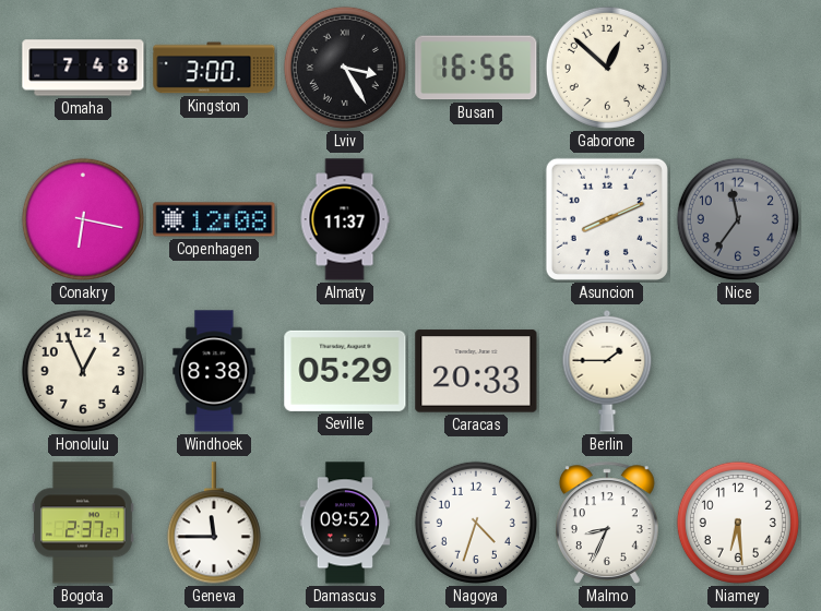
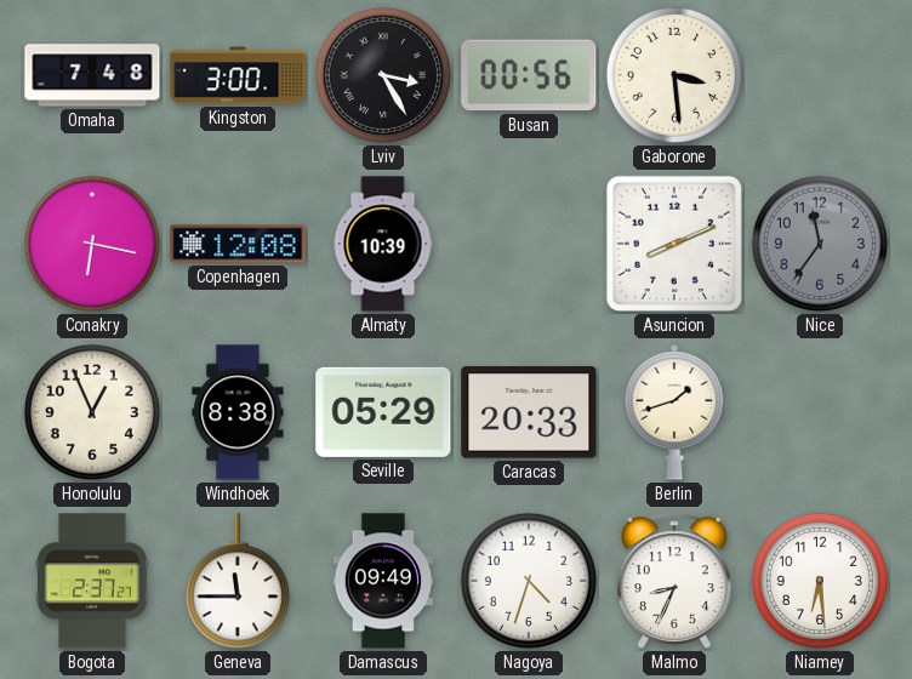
Busan: 16:56 -> 00:56 (529, 75)
Gaborone: 12:52 -> 3:29 (674, 75)
Almaty: 11:37 -> 10:39 (383, 244)
Berlin: 1:45 -> 1:42 (674, 412)
Damascus: 09:52 -> 09:49 (383, 581)
